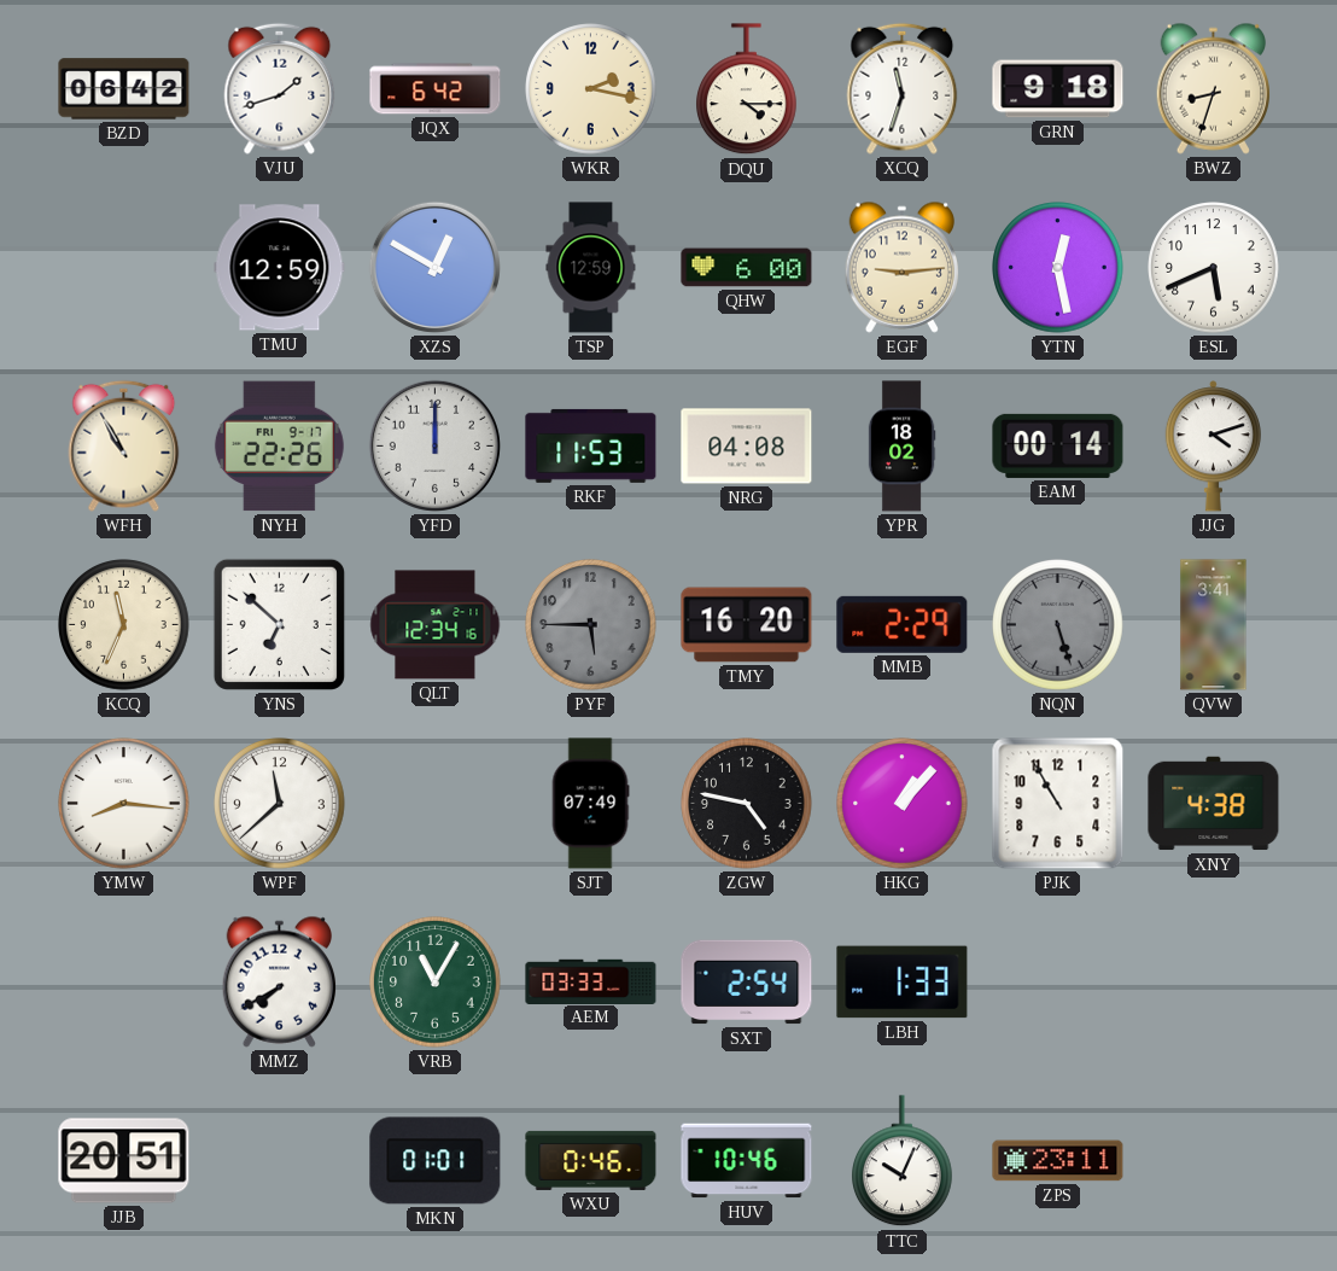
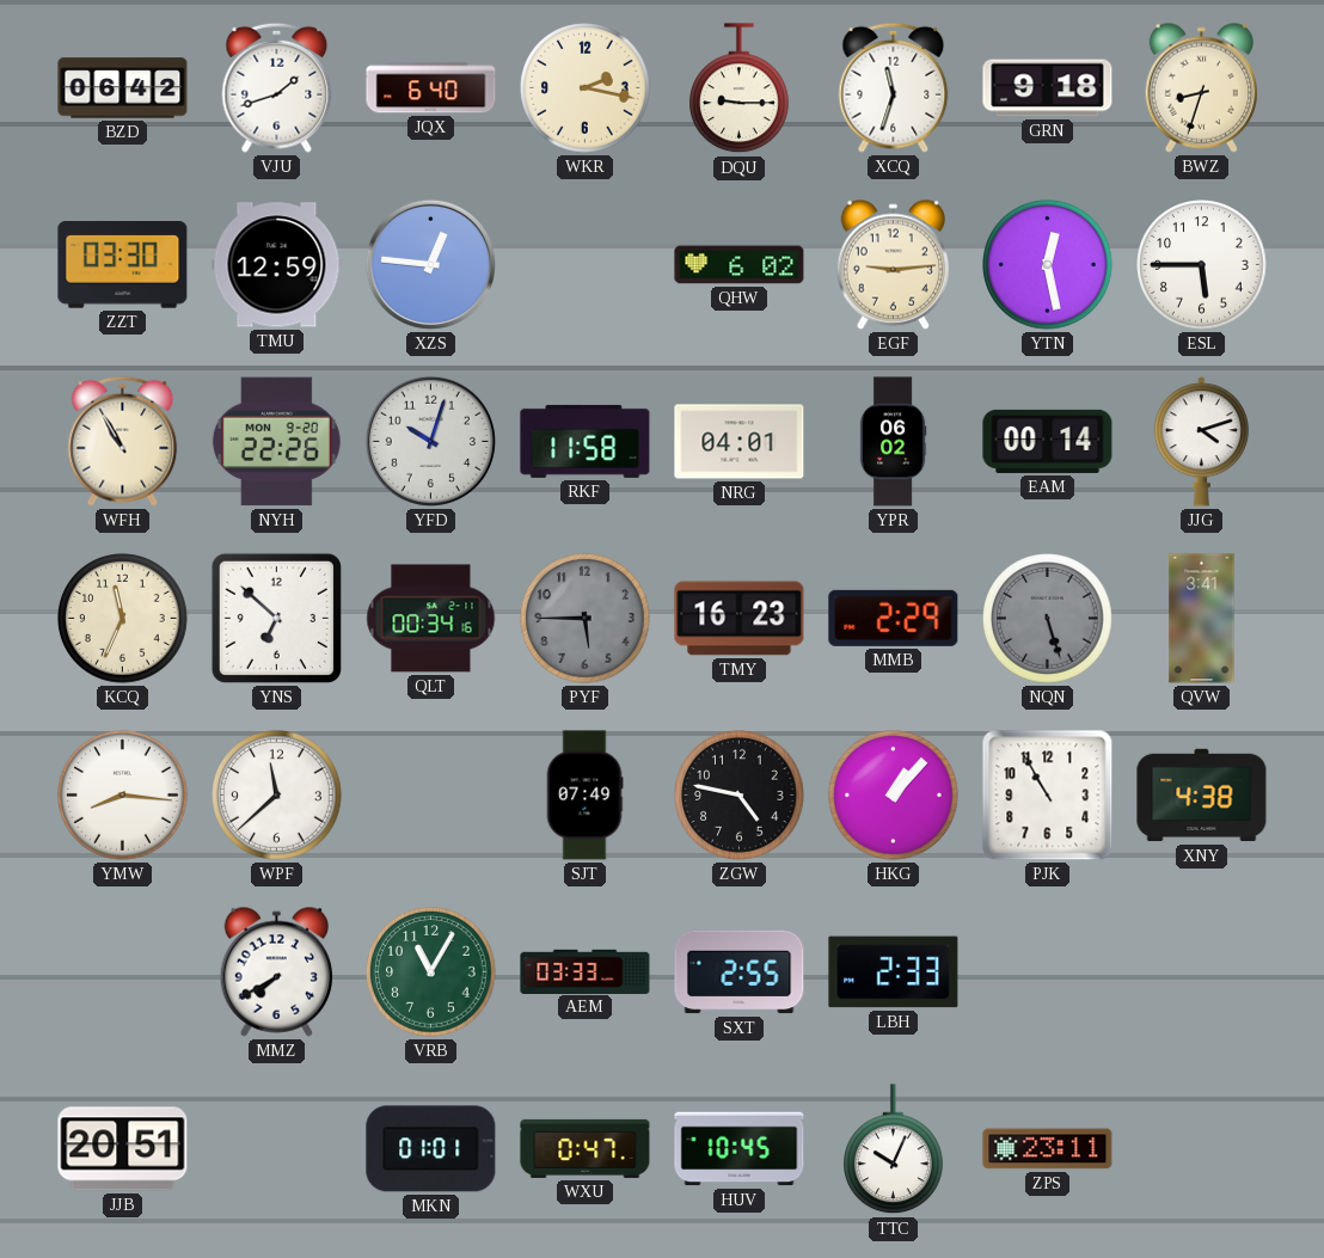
JQX: 6:42 -> 6:40 (431, 88)
DQU: 4:15 -> 9:15 (740, 88)
ZZT: none -> 03:30 (123, 265)
XZS: 12:50 -> 12:46 (430, 264)
TSP: 12:59 -> none (591, 268)
QHW: 6:00 -> 6:02 (740, 265)
ESL: 5:41 -> 5:45 (1202, 265)
NYH date: FRI 9-17 -> MON 9-20 (276, 442)
YFD: 12:00 -> 10:03 (430, 441)
RKF: 11:53 -> 11:58 (586, 441)
NRG: 04:08 -> 04:01 (740, 442)
YPR: 18:02 -> 06:02 (893, 442)
QLT: 12:34 -> 00:34 (431, 619)
TMY: 16:20 -> 16:23 (740, 619)
SXT: 2:54 -> 2:55 (740, 972)
LBH: 1:33 -> 2:33 (894, 972)
WXU: 0:46 -> 0:47 (586, 1148)
HUV: 10:46 -> 10:45 (740, 1149)
